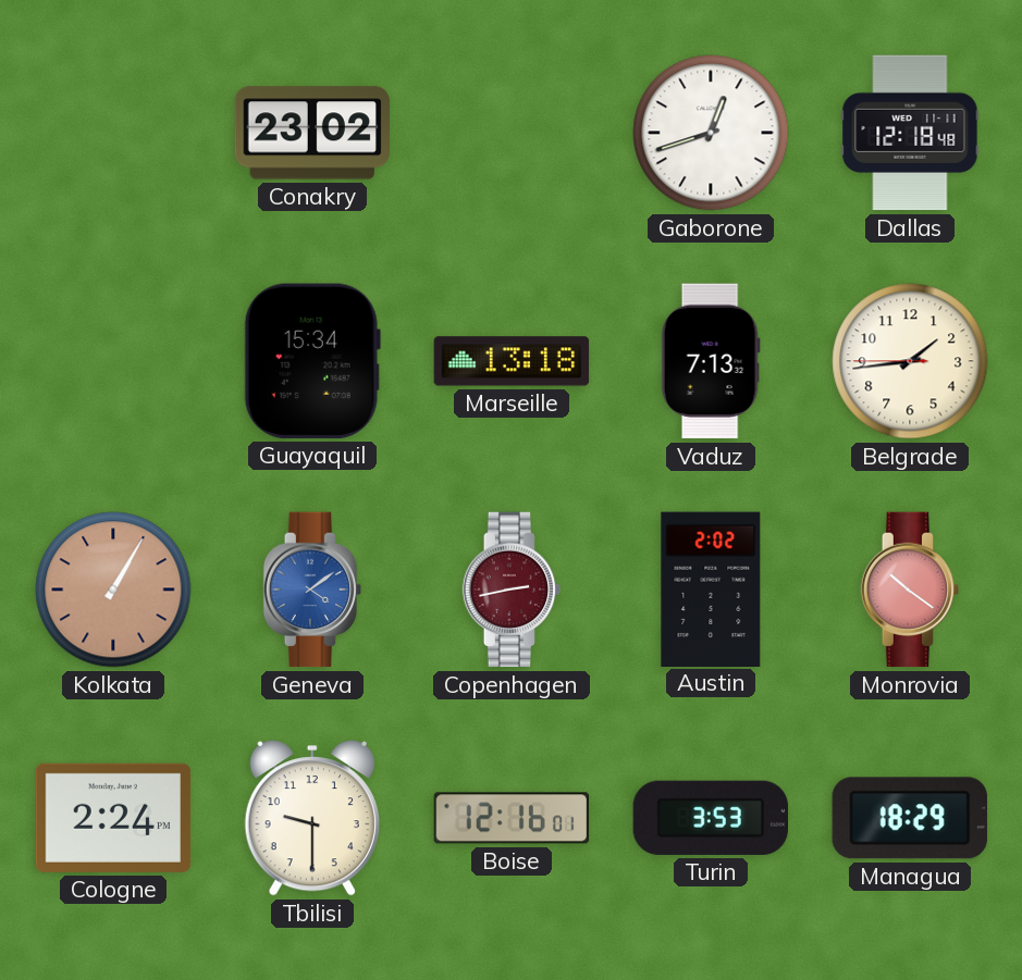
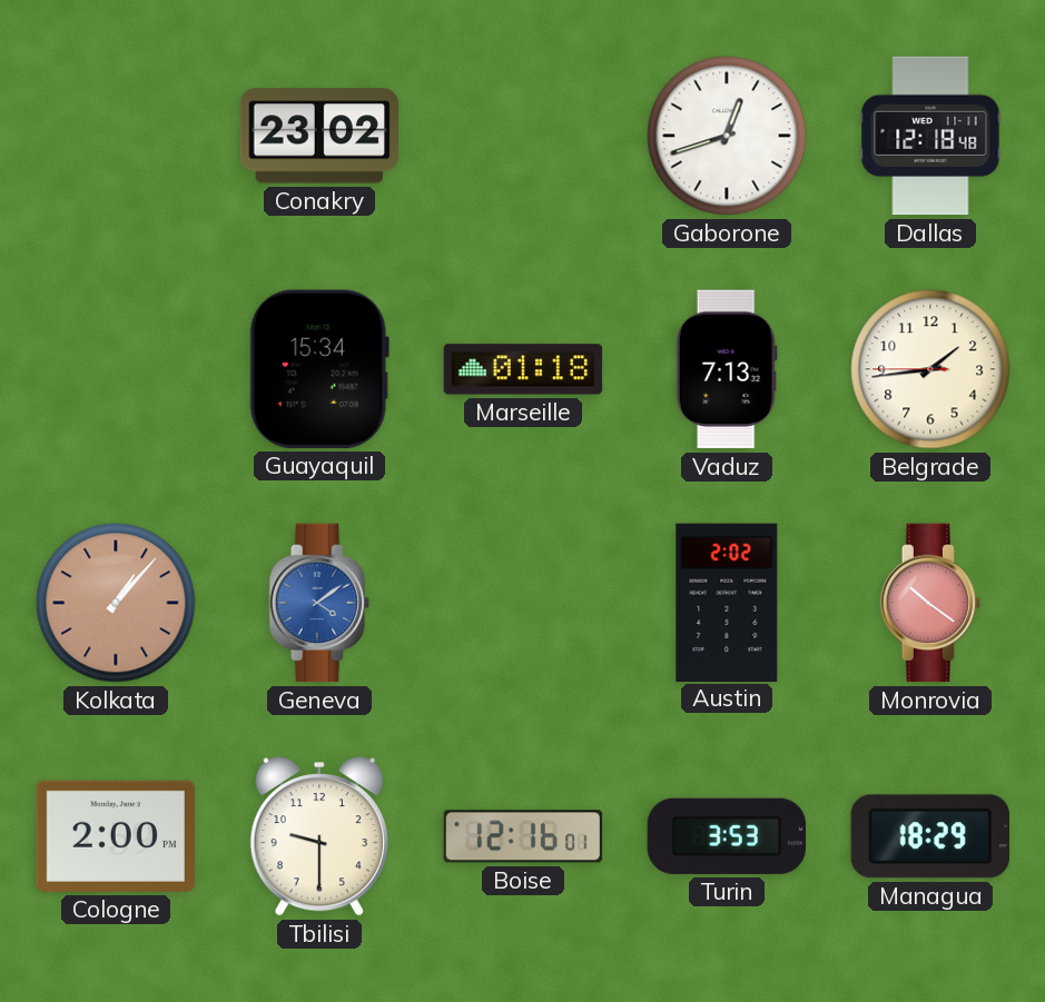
Marseille: 13:18 -> 01:18 (523, 369)
Kolkata: 1:05 -> 1:07 (116, 603)
Copenhagen: 2:43 -> none (512, 590)
Cologne: 2:24 -> 2:00 (116, 836)
